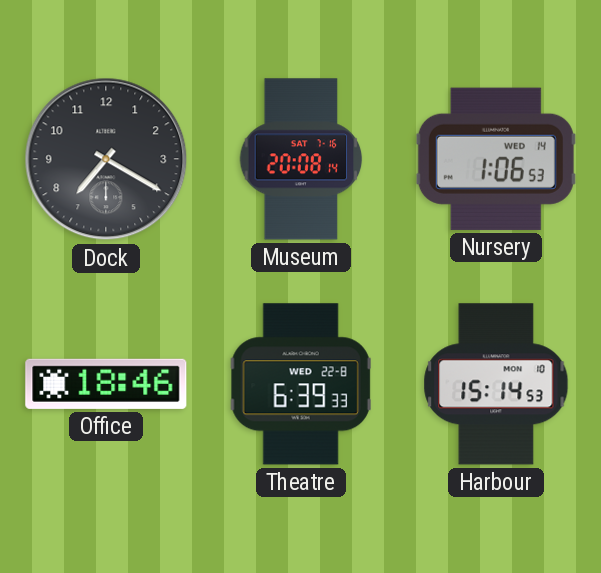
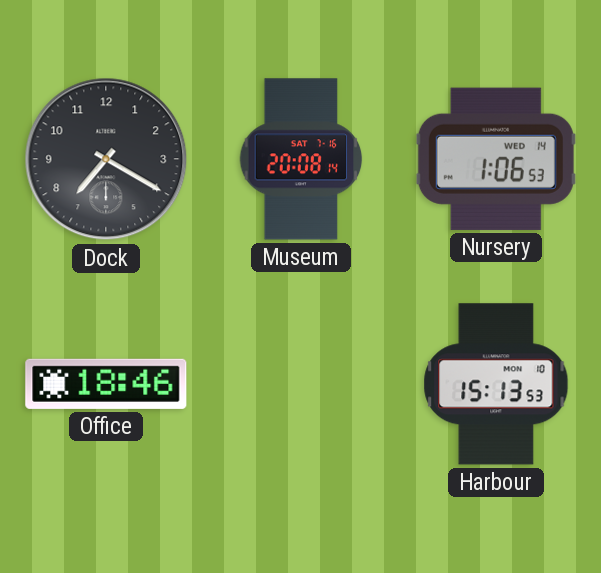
Theatre: 6:39 -> none (301, 384)
Harbour: 15:14 -> 15:13 (496, 384)
